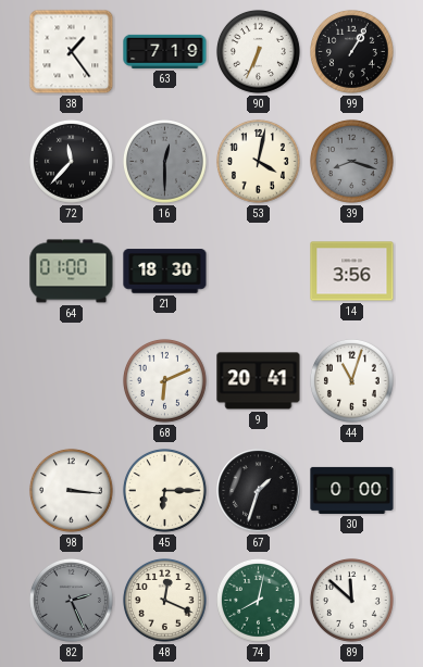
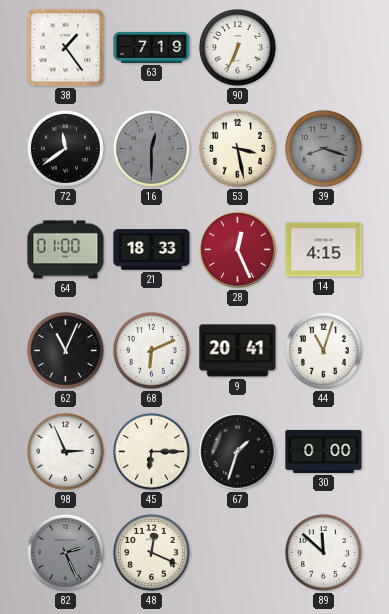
99: 1:05 -> none (351, 51)
72: 11:37 -> 11:39 (65, 148)
53: 4:02 -> 3:28 (237, 148)
21: 18:30 -> 18:33 (152, 250)
28: none -> 12:26 (238, 250)
14: 3:56 -> 4:15 (324, 250)
62: none -> 11:04 (65, 350)
98: 3:16 -> 2:56 (65, 451)
74: 8:02 -> none (258, 600)
